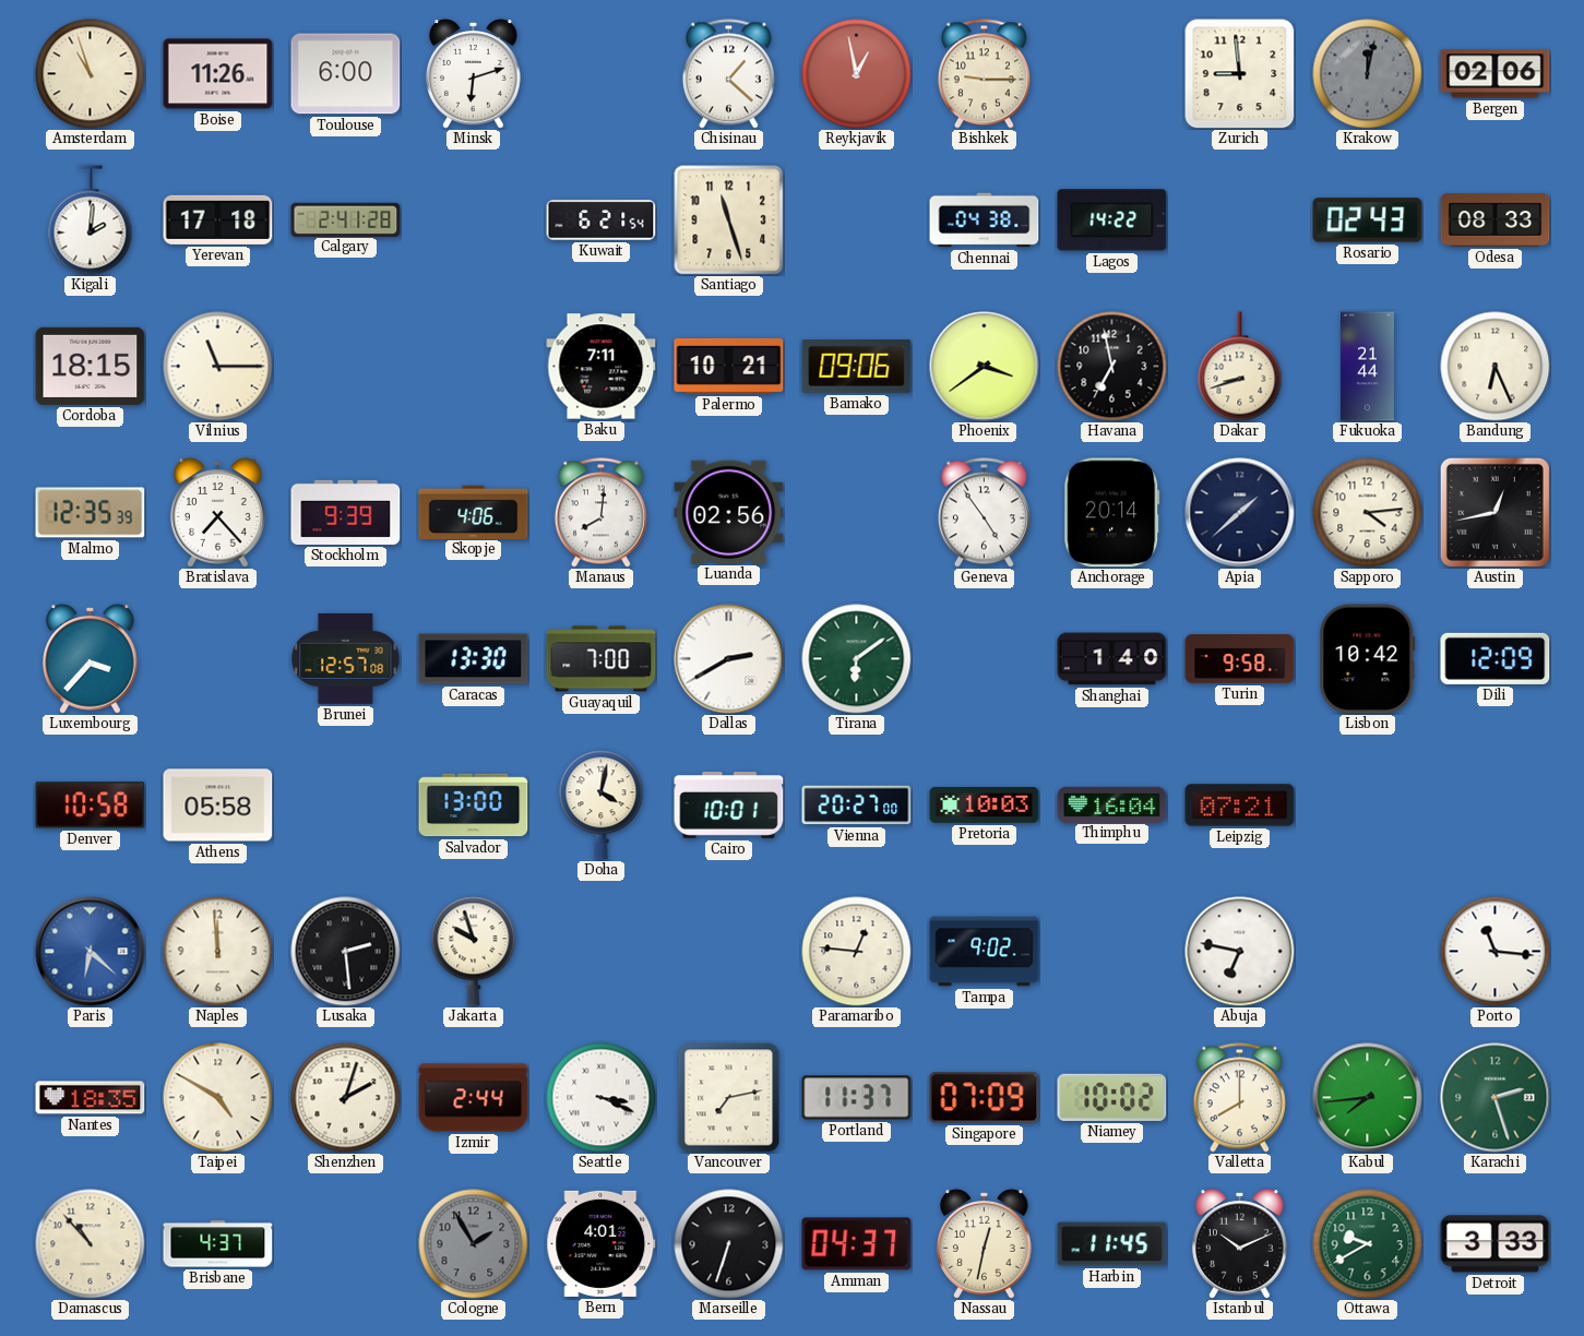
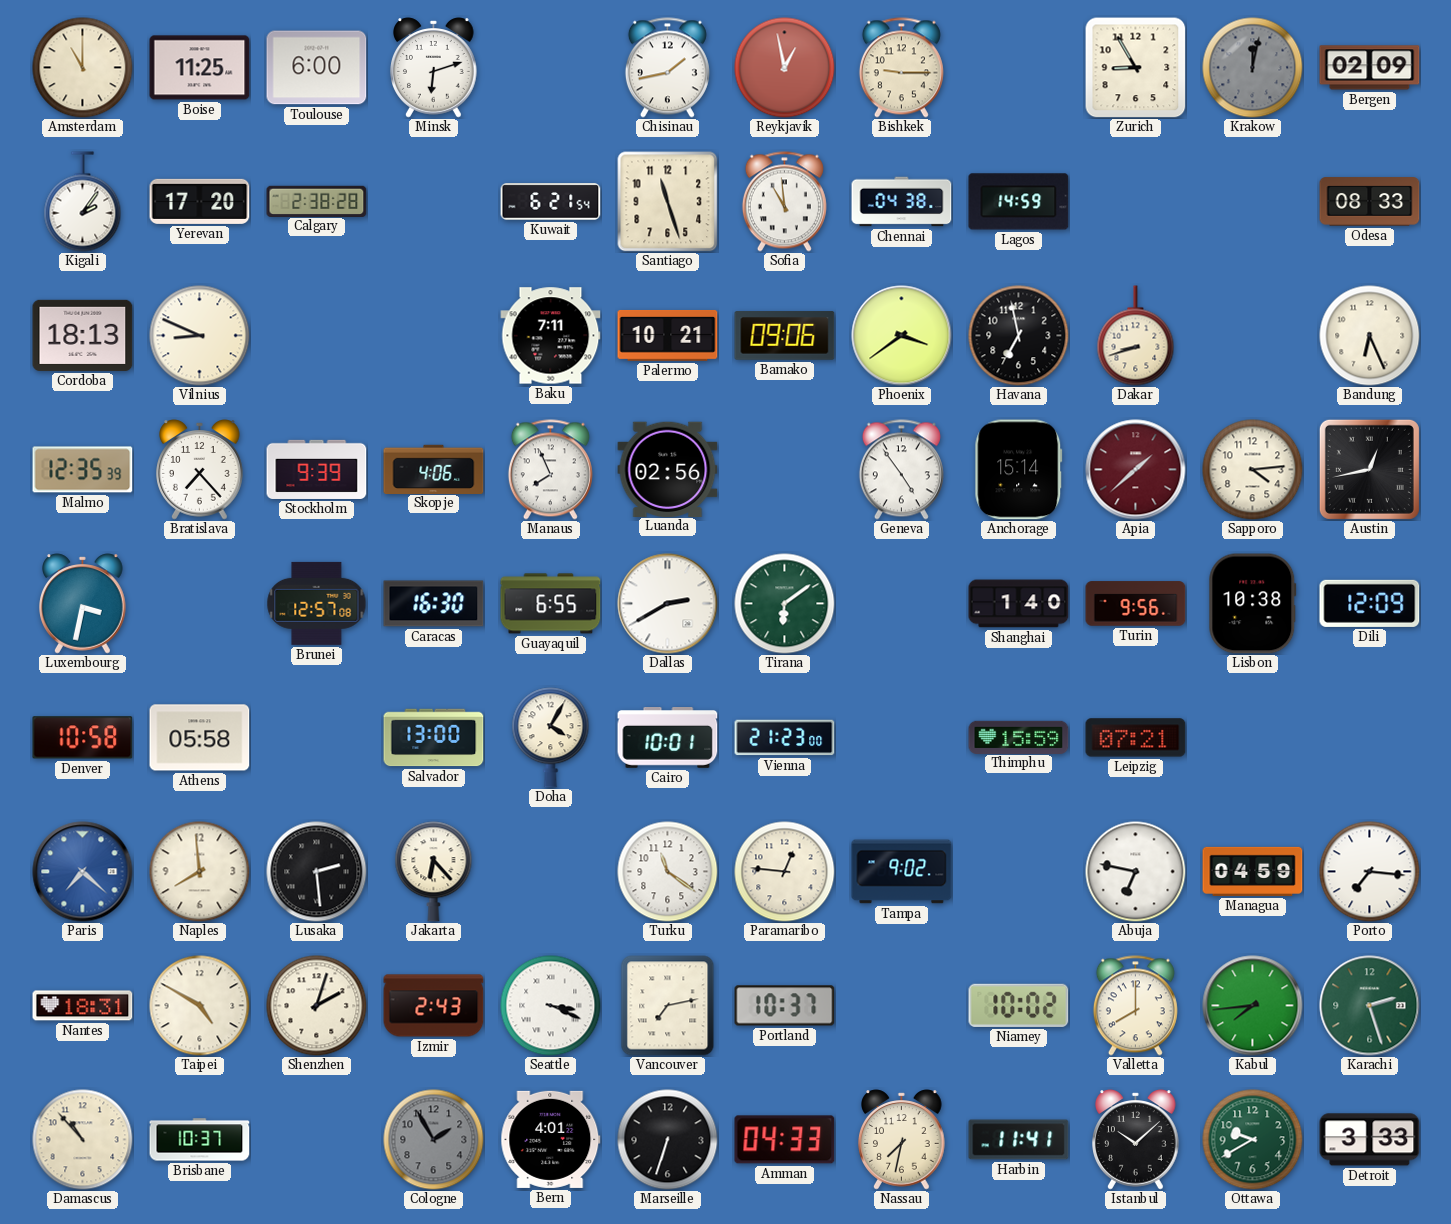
Amsterdam: 10:57 -> 11:00 (83, 68)
Boise: 11:26 -> 11:25 (200, 68)
Chisinau: 1:22 -> 1:43 (667, 68)
Zurich: 8:59 -> 8:55 (1135, 67)
Bergen: 02:06 -> 02:09 (1370, 68)
Kigali: 2:01 -> 2:06 (83, 202)
Yerevan: 17:18 -> 17:20 (200, 201)
Calgary: 2:41 -> 2:38 (317, 201)
Sofia: none -> 10:59 (784, 202)
Lagos: 14:22 -> 14:59 (1019, 202)
Rosario: 02:43 -> none (1368, 220)
Cordoba: 18:15 -> 18:13 (83, 335)
Vilnius: 11:15 -> 8:49 (200, 336)
Fukuoka: 21:44 -> none (1367, 367)
Manaus: 8:01 -> 7:56 (550, 470)
Anchorage: 20:14 -> 15:14 (1019, 470)
Apia dial: navy -> burgundy (1136, 470)
Luxembourg: 3:37 -> 3:32 (83, 604)
Caracas: 13:30 -> 16:30 (434, 604)
Guayaquil: 7:00 -> 6:55 (551, 604)
Turin: 9:58 -> 9:56 (1136, 604)
Lisbon: 10:42 -> 10:38 (1253, 604)
Doha: 4:02 -> 4:05 (551, 738)
Vienna: 20:27 -> 21:23 (785, 738)
Pretoria: 10:03 -> none (985, 804)
Thimphu: 16:04 -> 15:59 (1019, 737)
Paris: 6:22 -> 7:22 (83, 872)
Naples: 11:59 -> 7:59 (200, 872)
Jakarta: 9:57 -> 6:23 (434, 872)
Turku: none -> 11:21 (668, 872)
Managua: none -> 04:59 (1253, 871)
Porto: 11:16 -> 7:16 (1370, 872)
Nantes: 18:35 -> 18:31 (83, 1006)
Izmir: 2:44 -> 2:43 (434, 1006)
Portland: 11:37 -> 10:37 (785, 1006)
Singapore: 07:09 -> none (985, 1098)
Brisbane: 4:37 -> 10:37 (200, 1140)
Amman: 04:37 -> 04:33 (785, 1140)
Nassau: 12:32 -> 7:32 (902, 1140)
Harbin: 11:45 -> 11:41 (1019, 1140)
Istanbul: 10:11 -> 10:08 (1136, 1140)
